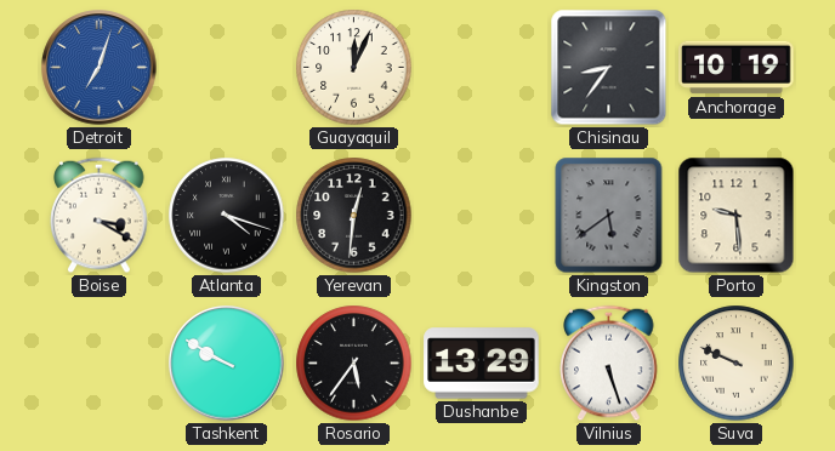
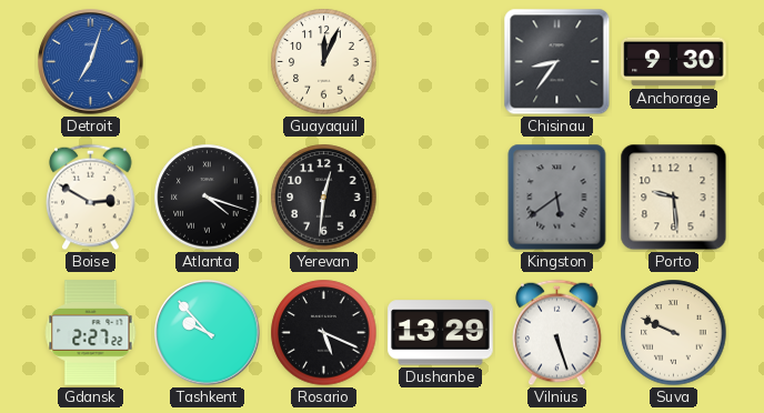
Anchorage: 10:19 -> 9:30 (674, 62)
Boise: 3:20 -> 2:50 (91, 198)
Gdansk: none -> 2:27 (91, 333)
Tashkent: 9:50 -> 9:53 (208, 333)
Rosario: 5:36 -> 5:19 (324, 333)
